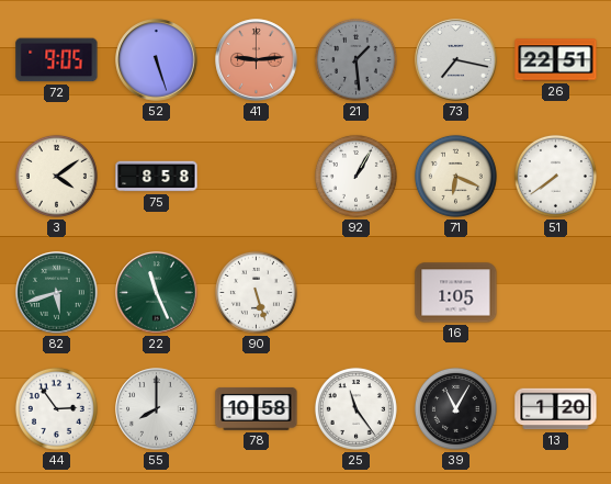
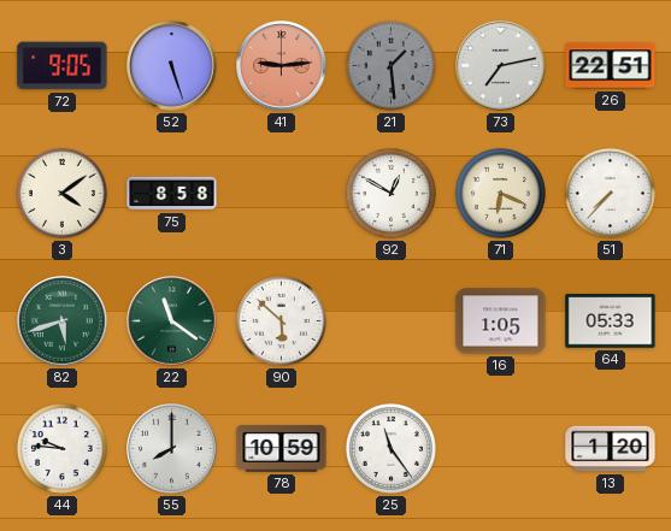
73: 7:17 -> 7:13 (501, 66)
92: 1:05 -> 12:50 (390, 193)
51: 7:39 -> 7:37 (610, 193)
22: 11:26 -> 11:21 (172, 321)
90: 5:27 -> 5:52 (281, 320)
64: none -> 05:33 (611, 321)
44: 2:54 -> 9:46 (61, 448)
78: 10:58 -> 10:59 (282, 448)
39: 11:05 -> none (455, 408)
